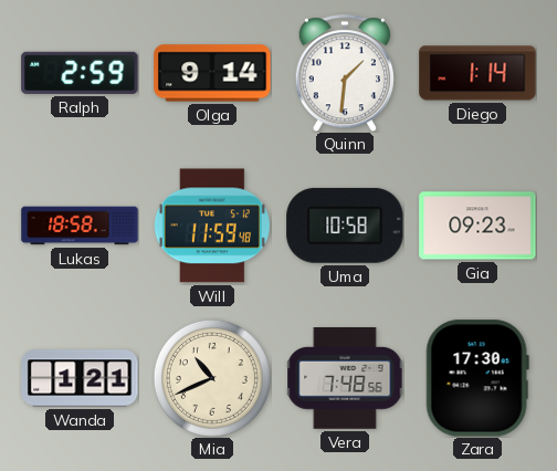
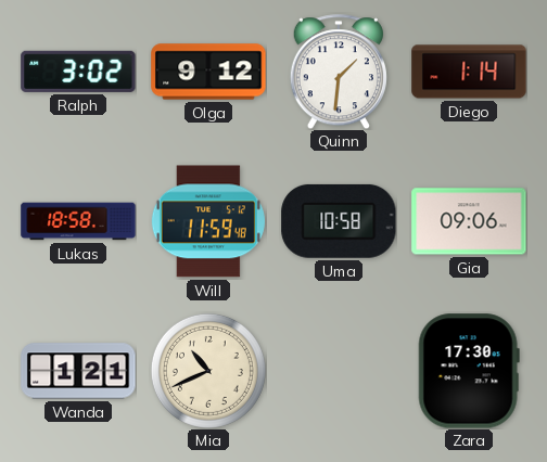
Ralph: 2:59 -> 3:02 (78, 72)
Olga: 9:14 -> 9:12 (208, 72)
Gia: 09:23 -> 09:06 (469, 221)
Vera: 7:48 -> none (345, 379)
